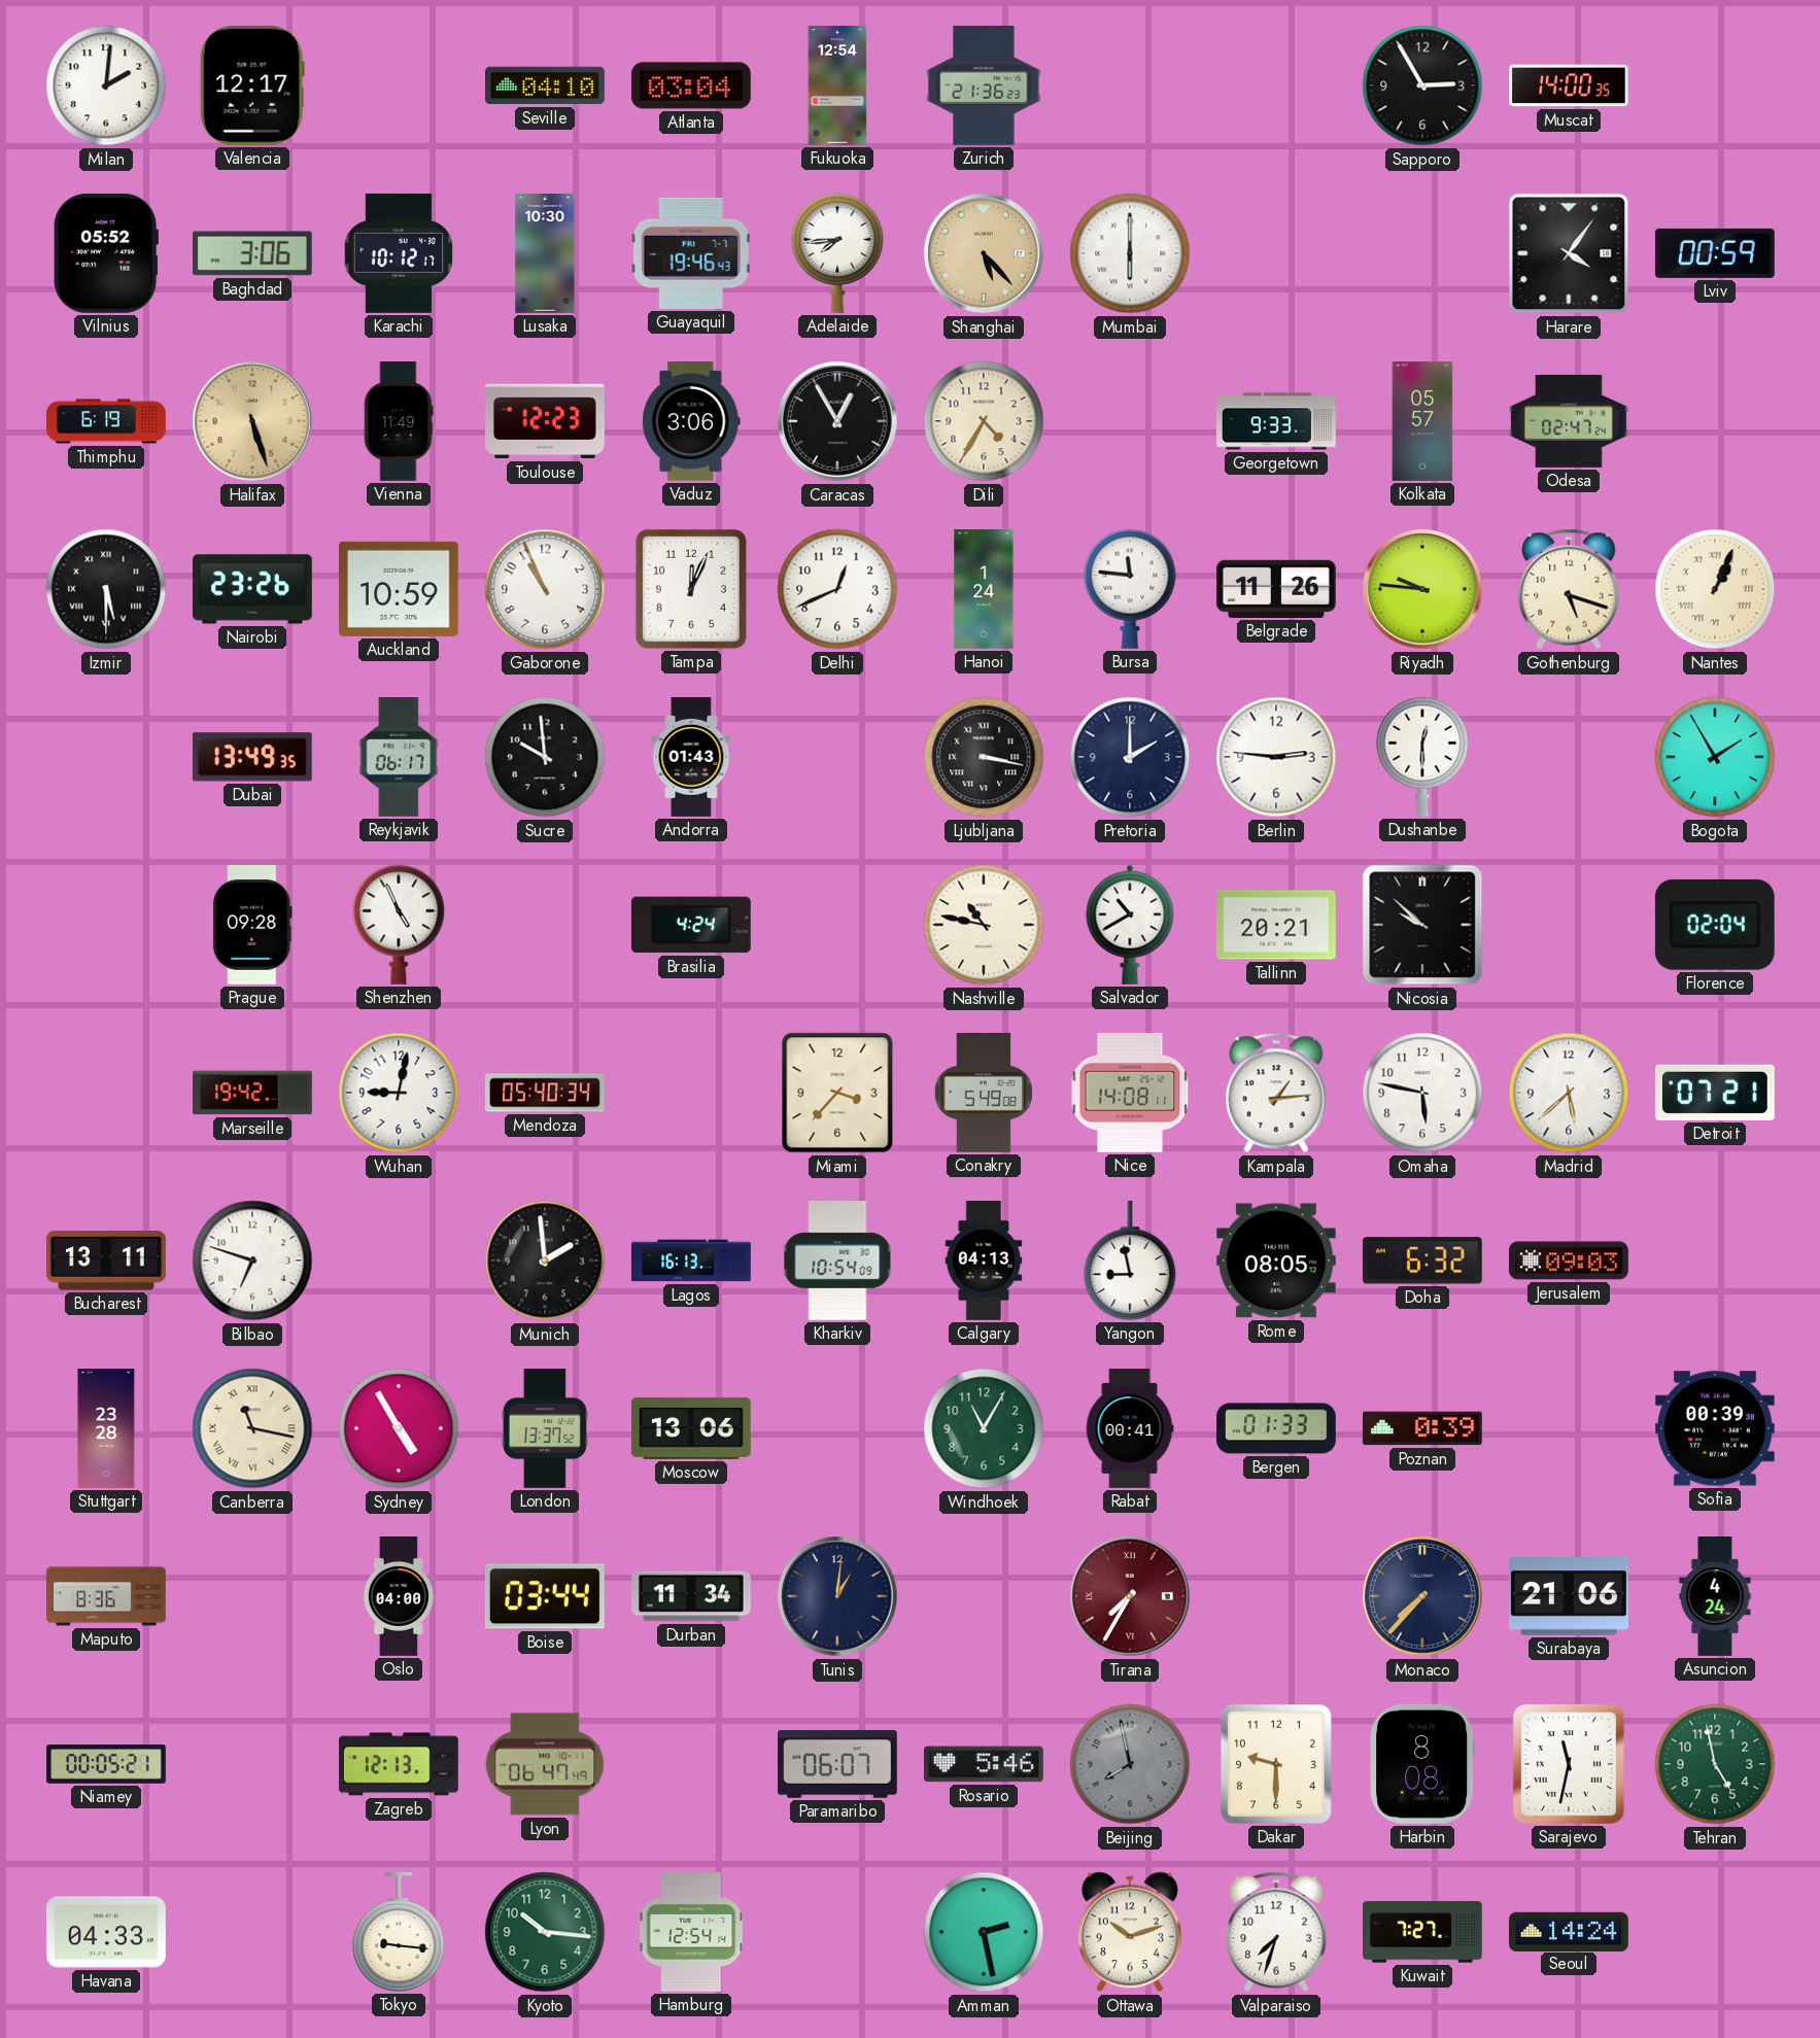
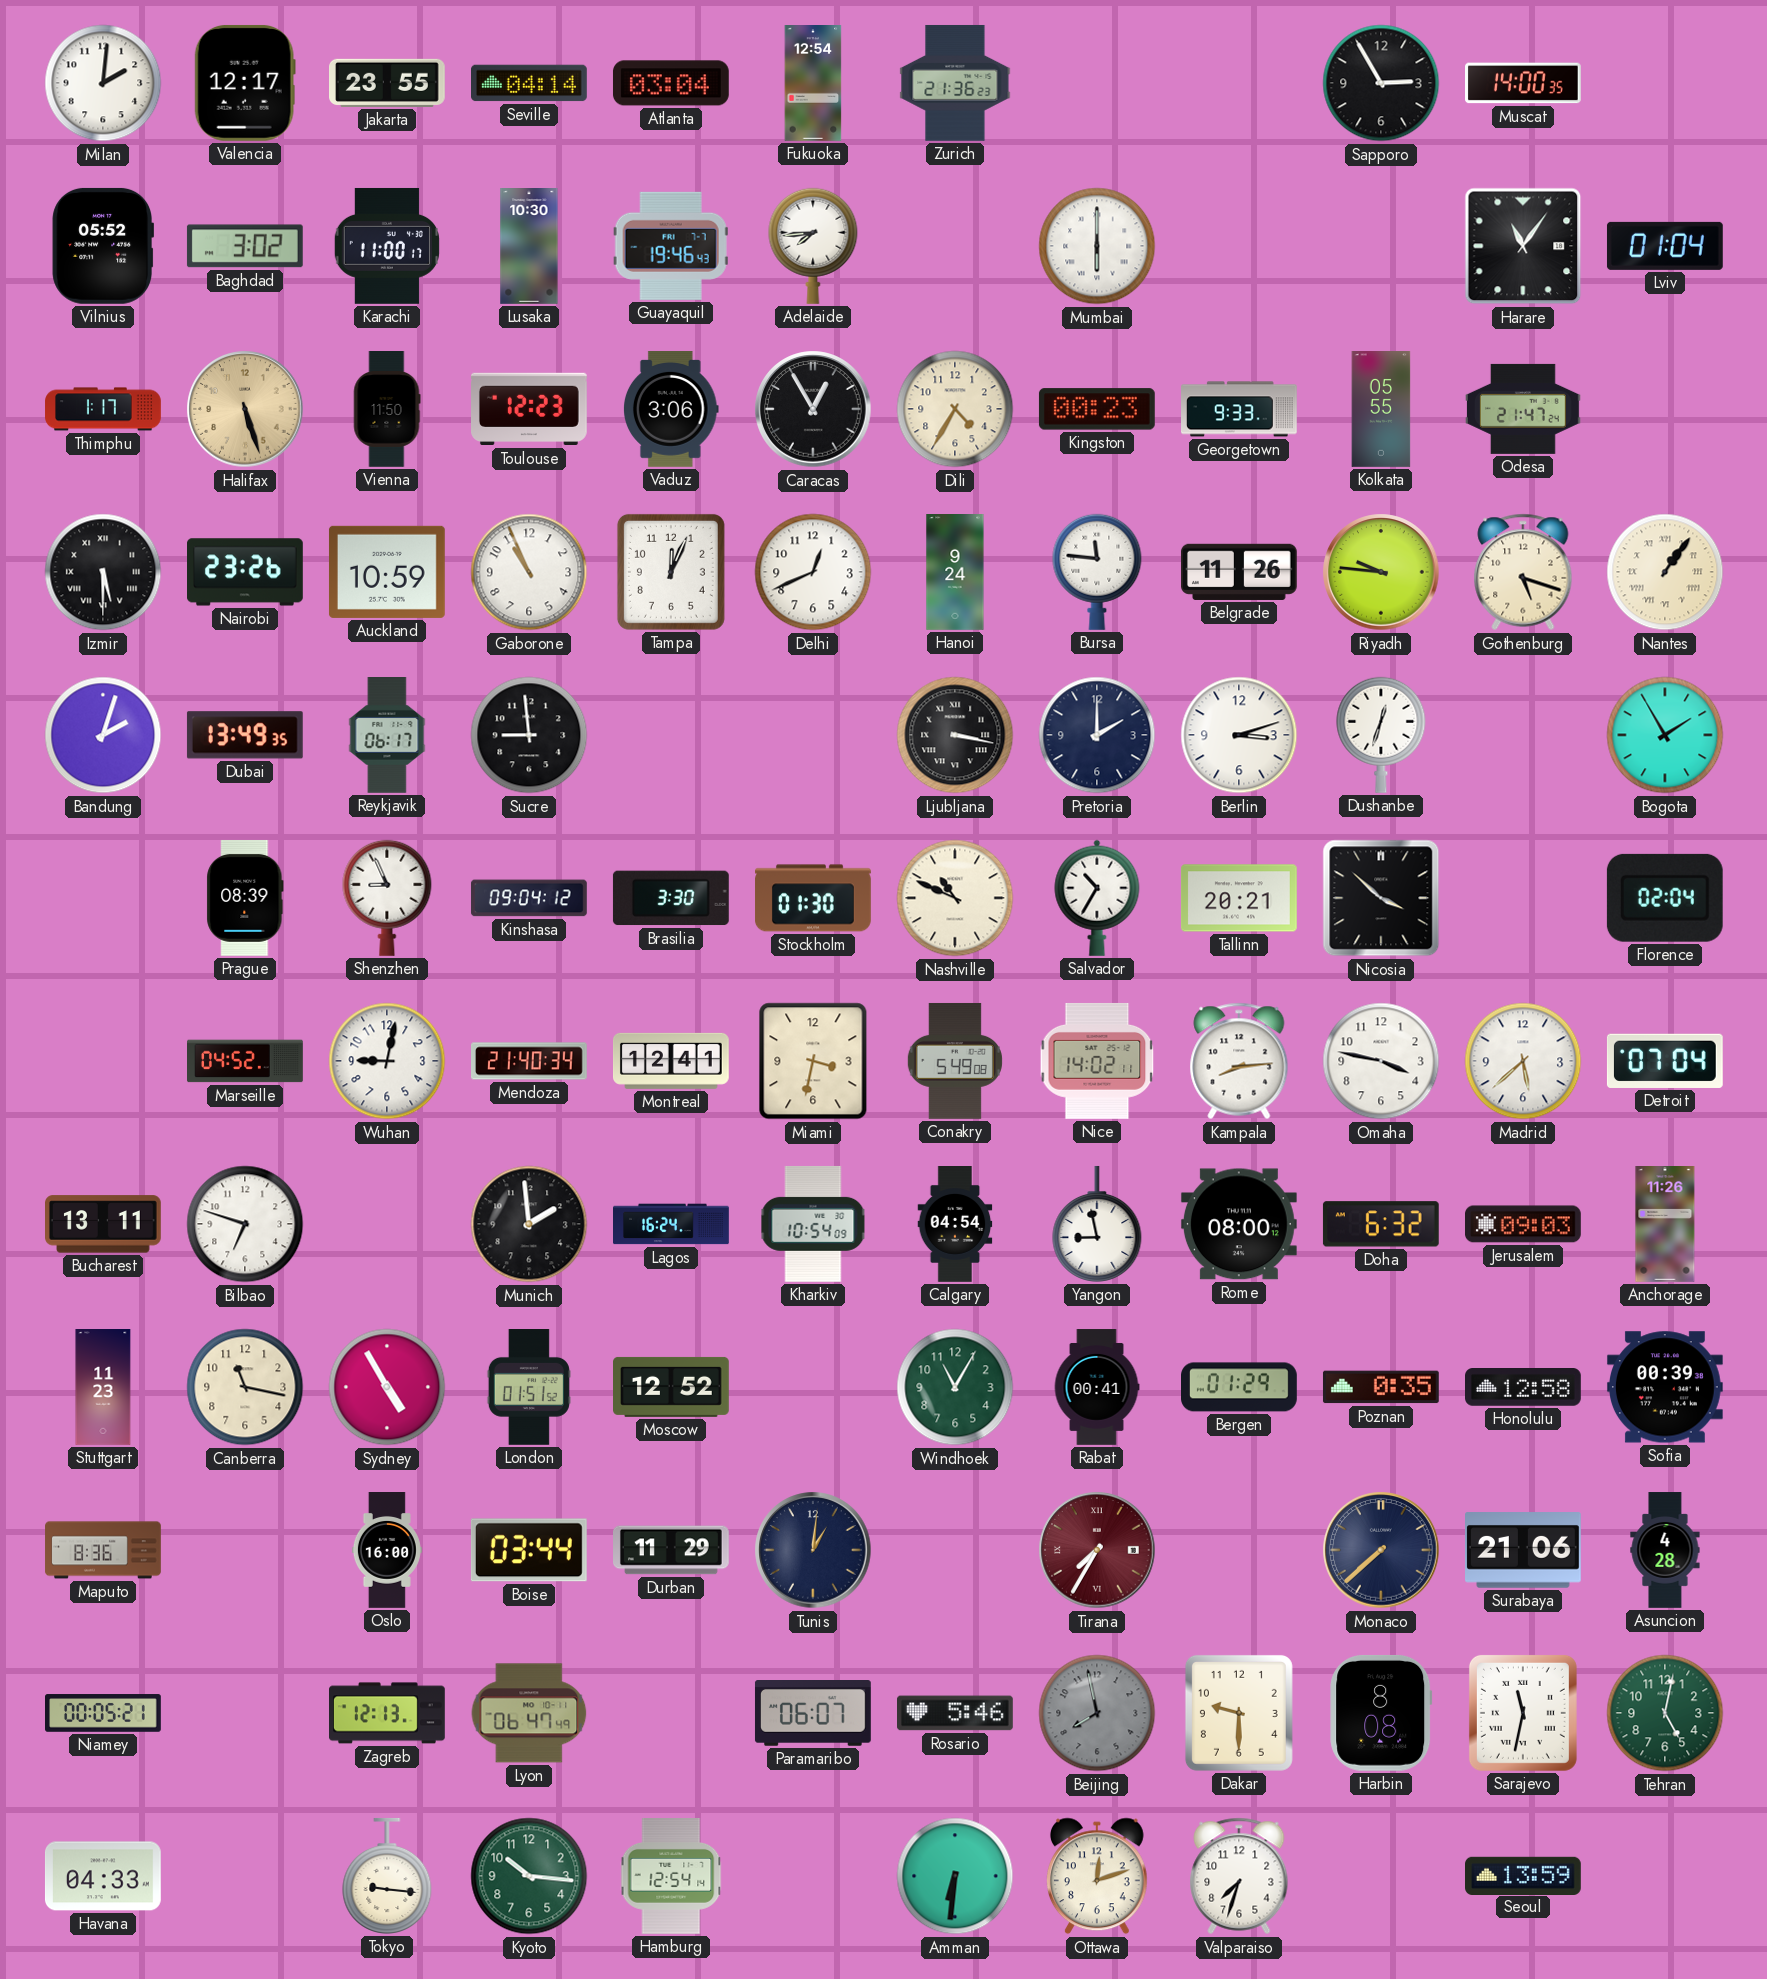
Jakarta: none -> 23:55 (388, 83)
Seville: 04:10 -> 04:14 (530, 83)
Baghdad: 3:06 -> 3:02 (245, 246)
Karachi: 10:12 -> 11:00 (386, 246)
Shanghai: 5:23 -> none (984, 253)
Harare: 4:06 -> 11:06 (1523, 246)
Lviv: 00:59 -> 01:04 (1665, 246)
Thimphu: 6:19 -> 1:17 (103, 409)
Vienna: 11:49 -> 11:50 (387, 410)
Kingston: none -> 00:23 (1097, 409)
Kolkata: 05:57 -> 05:55 (1381, 410)
Odesa: 02:47 -> 21:47 (1523, 409)
Hanoi: 1:24 -> 9:24 (955, 573)
Nantes: 1:04 -> 1:06 (1665, 572)
Bandung: none -> 2:03 (103, 735)
Sucre: 9:59 -> 8:59 (529, 735)
Andorra: 01:43 -> none (691, 758)
Berlin: 2:46 -> 3:12 (1239, 735)
Dushanbe: 12:30 -> 12:33 (1381, 735)
Prague: 09:28 -> 08:39 (245, 898)
Shenzhen: 4:56 -> 8:56 (387, 898)
Kinshasa: none -> 09:04 (529, 898)
Brasilia: 4:24 -> 3:30 (671, 898)
Stockholm: none -> 01:30 (814, 898)
Nashville: 10:47 -> 10:49 (955, 898)
Salvador: 10:40 -> 10:35 (1097, 898)
Nicosia: 9:52 -> 3:52 (1381, 898)
Marseille: 19:42 -> 04:52 (245, 1061)
Mendoza: 05:40 -> 21:40 (530, 1061)
Montreal: none -> 12:41 (672, 1061)
Miami: 3:37 -> 3:32 (813, 1061)
Nice: 14:08 -> 14:02 (1097, 1061)
Kampala: 1:14 -> 8:14 (1239, 1061)
Omaha: 5:47 -> 3:47 (1381, 1061)
Detroit: 07:21 -> 07:04 (1665, 1061)
Lagos: 16:13 -> 16:24 (672, 1224)
Calgary: 04:13 -> 04:54 (955, 1224)
Rome: 08:05 -> 08:00 (1239, 1224)
Anchorage: none -> 11:26 (1665, 1225)
Stuttgart: 23:28 -> 11:23 (103, 1388)
Canberra numerals: Roman -> Arabic (245, 1387)
London: 13:37 -> 01:51 (529, 1388)
Moscow: 13:06 -> 12:52 (672, 1387)
Bergen: 01:33 -> 01:29 (1240, 1387)
Poznan: 0:39 -> 0:35 (1381, 1387)
Honolulu: none -> 12:58 (1524, 1387)
Oslo: 04:00 -> 16:00 (387, 1551)
Durban: 11:34 -> 11:29 (672, 1550)
Monaco: 7:37 -> 7:38 (1381, 1550)
Asuncion: 4:24 -> 4:28 (1665, 1550)
Tehran: 4:58 -> 5:02 (1665, 1713)
Amman: 2:28 -> 6:31 (955, 1876)
Ottawa: 10:12 -> 12:12 (1097, 1876)
Kuwait: 7:27 -> none (1423, 1932)
Seoul: 14:24 -> 13:59 (1524, 1875)
